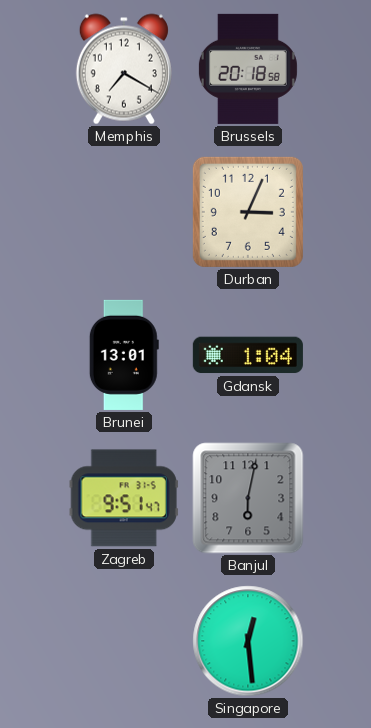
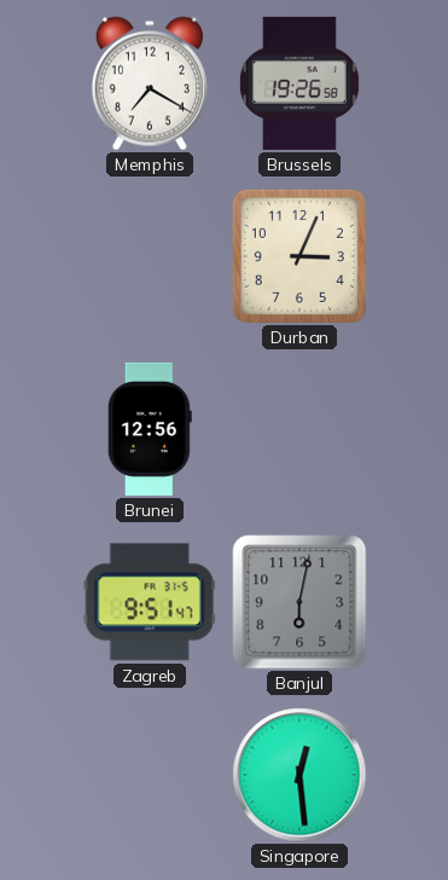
Brussels: 20:18 -> 19:26 (299, 83)
Brunei: 13:01 -> 12:56 (150, 429)
Gdansk: 1:04 -> none (248, 355)
